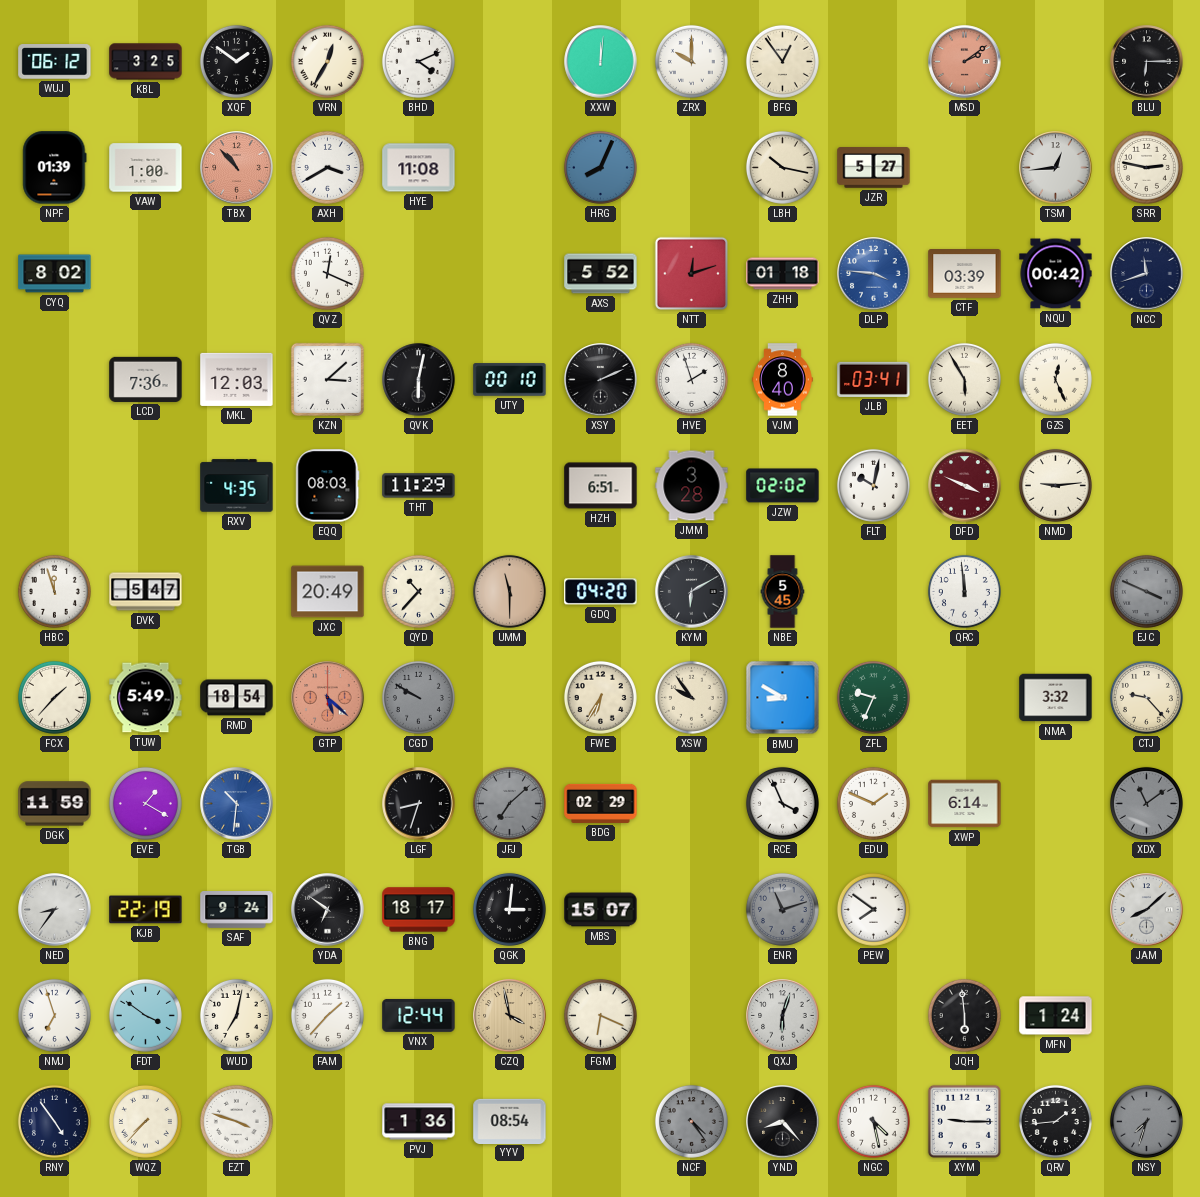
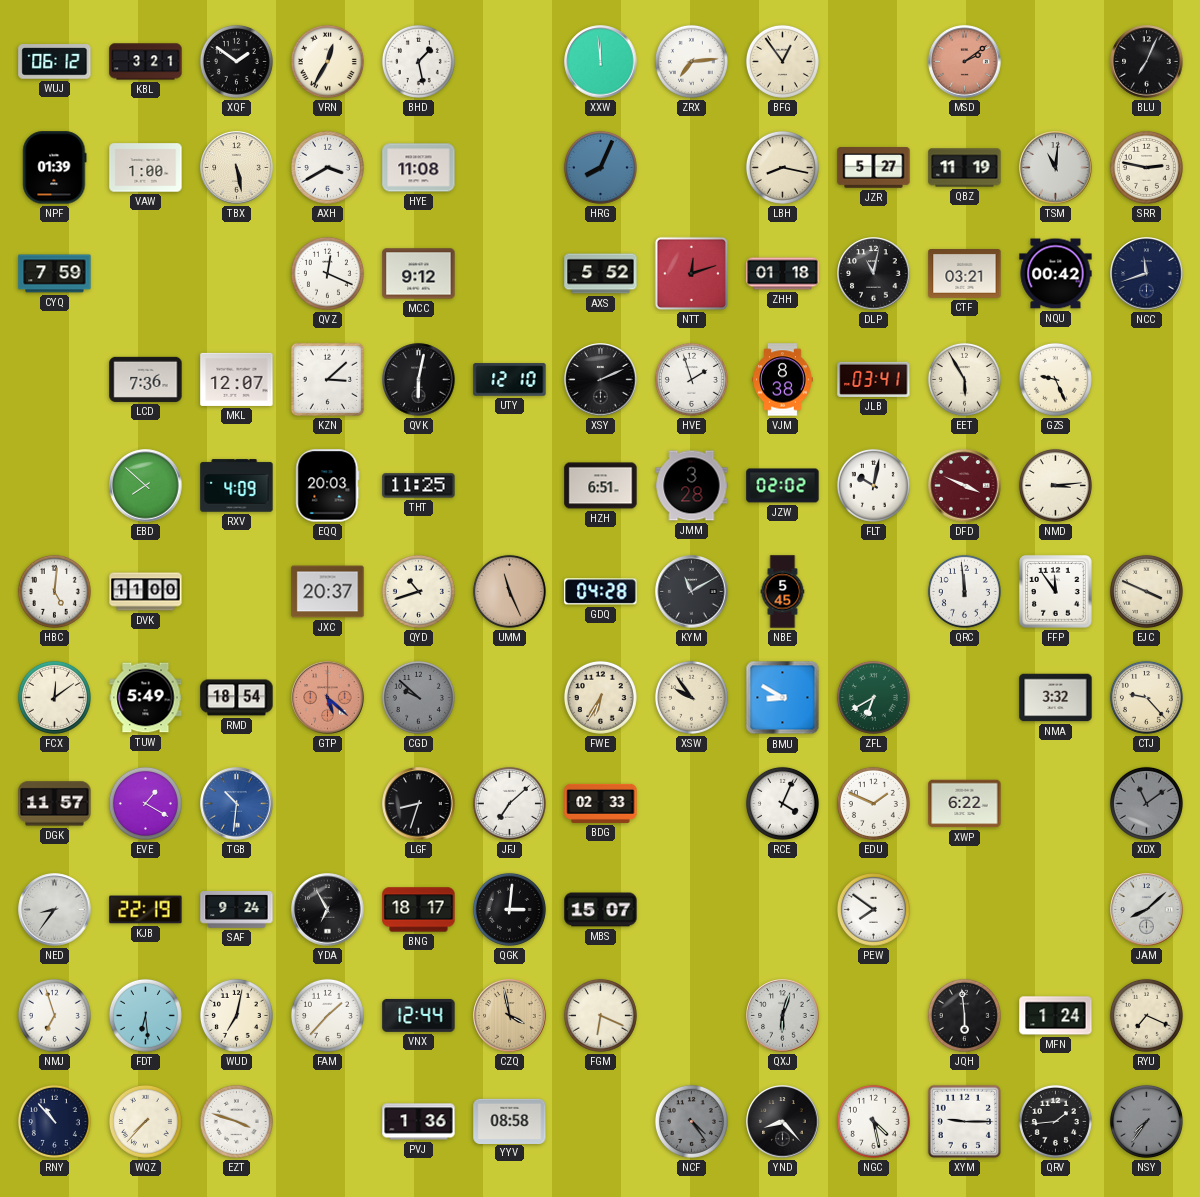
KBL: 3:25 -> 3:21 (146, 62)
BHD: 4:11 -> 1:28 (418, 61)
XXW: 12:01 -> 11:59 (601, 62)
ZRX: 10:00 -> 7:14 (691, 61)
BLU: 6:15 -> 7:04 (1147, 62)
TBX: 10:53 -> 5:28 (237, 168)
TBX dial: salmon -> cream (237, 168)
LBH: 10:17 -> 8:17 (782, 167)
QBZ: none -> 11:19 (965, 168)
TSM: 12:44 -> 11:01 (1056, 168)
CYQ: 8:02 -> 7:59 (55, 274)
MCC: none -> 9:12 (419, 274)
DLP: 3:46 -> 11:02 (874, 274)
DLP dial: blue -> black (874, 274)
CTF: 03:39 -> 03:21 (965, 274)
MKL: 12:03 -> 12:07 (237, 379)
UTY: 00:10 -> 12:10 (510, 380)
VJM: 8:40 -> 8:38 (783, 380)
GZS: 12:26 -> 9:26 (1055, 379)
EBD: none -> 7:52 (146, 486)
RXV: 4:35 -> 4:09 (237, 486)
EQQ: 08:03 -> 20:03 (328, 486)
THT: 11:29 -> 11:25 (419, 486)
NMD: 9:14 -> 3:14 (1055, 485)
HBC: 11:57 -> 5:01 (54, 591)
DVK: 5:47 -> 11:00 (146, 592)
JXC: 20:49 -> 20:37 (328, 592)
QYD: 10:37 -> 10:42 (418, 591)
UMM: 11:30 -> 11:26 (509, 591)
GDQ: 04:20 -> 04:28 (601, 592)
KYM: 6:10 -> 11:10 (692, 592)
FFP: none -> 11:54 (1056, 592)
EJC dial: grey -> cream (1146, 591)
FCX: 1:37 -> 12:09 (54, 697)
CGD: 9:50 -> 9:52 (418, 697)
ZFL: 9:34 -> 6:40 (873, 697)
DGK: 11:59 -> 11:57 (55, 804)
JFJ dial: grey -> white (509, 803)
BDG: 02:29 -> 02:33 (601, 803)
RCE: 3:56 -> 4:04 (782, 803)
XWP: 6:14 -> 6:22 (965, 804)
YDA: 6:51 -> 6:55 (328, 910)
ENR: 11:12 -> none (782, 909)
FDT: 3:51 -> 6:29 (145, 1015)
RYU: none -> 7:19 (1146, 1015)
RNY: 4:54 -> 10:53 (54, 1121)
YYV: 08:54 -> 08:58 (510, 1121)
NSY: 7:33 -> 7:36 (1146, 1121)
